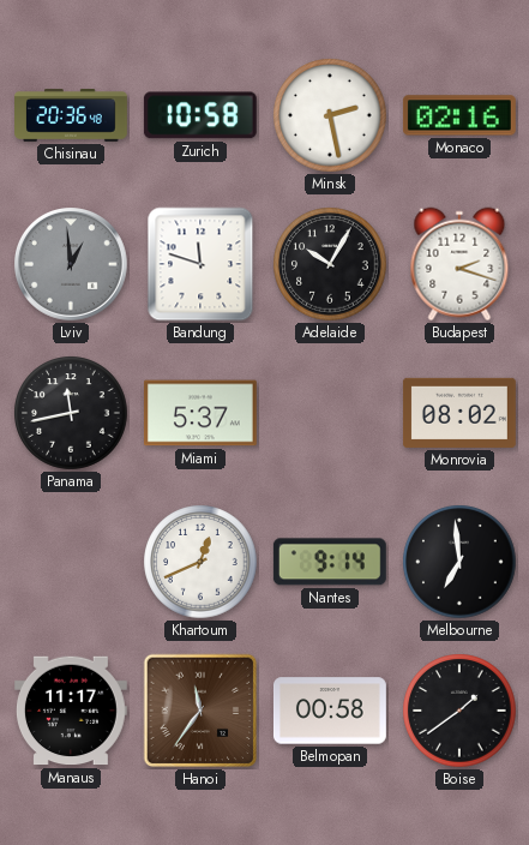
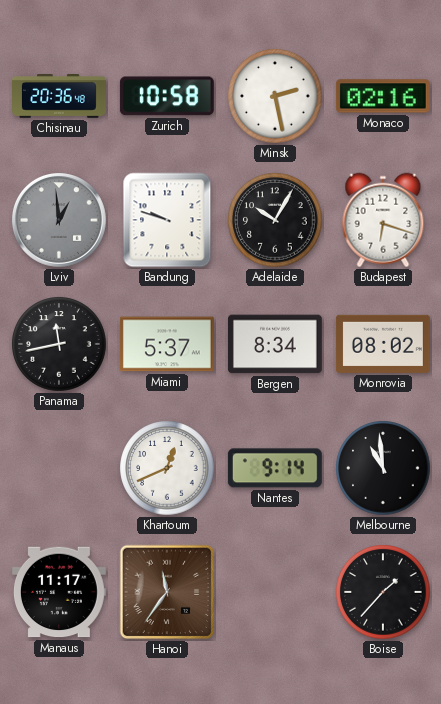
Bandung: 11:48 -> 9:48 (167, 220)
Budapest: 2:18 -> 6:18 (383, 220)
Bergen: none -> 8:34 (275, 344)
Melbourne: 6:59 -> 10:59 (383, 468)
Belmopan: 00:58 -> none (330, 711)
Boise: 1:39 -> 1:37 (383, 592)
